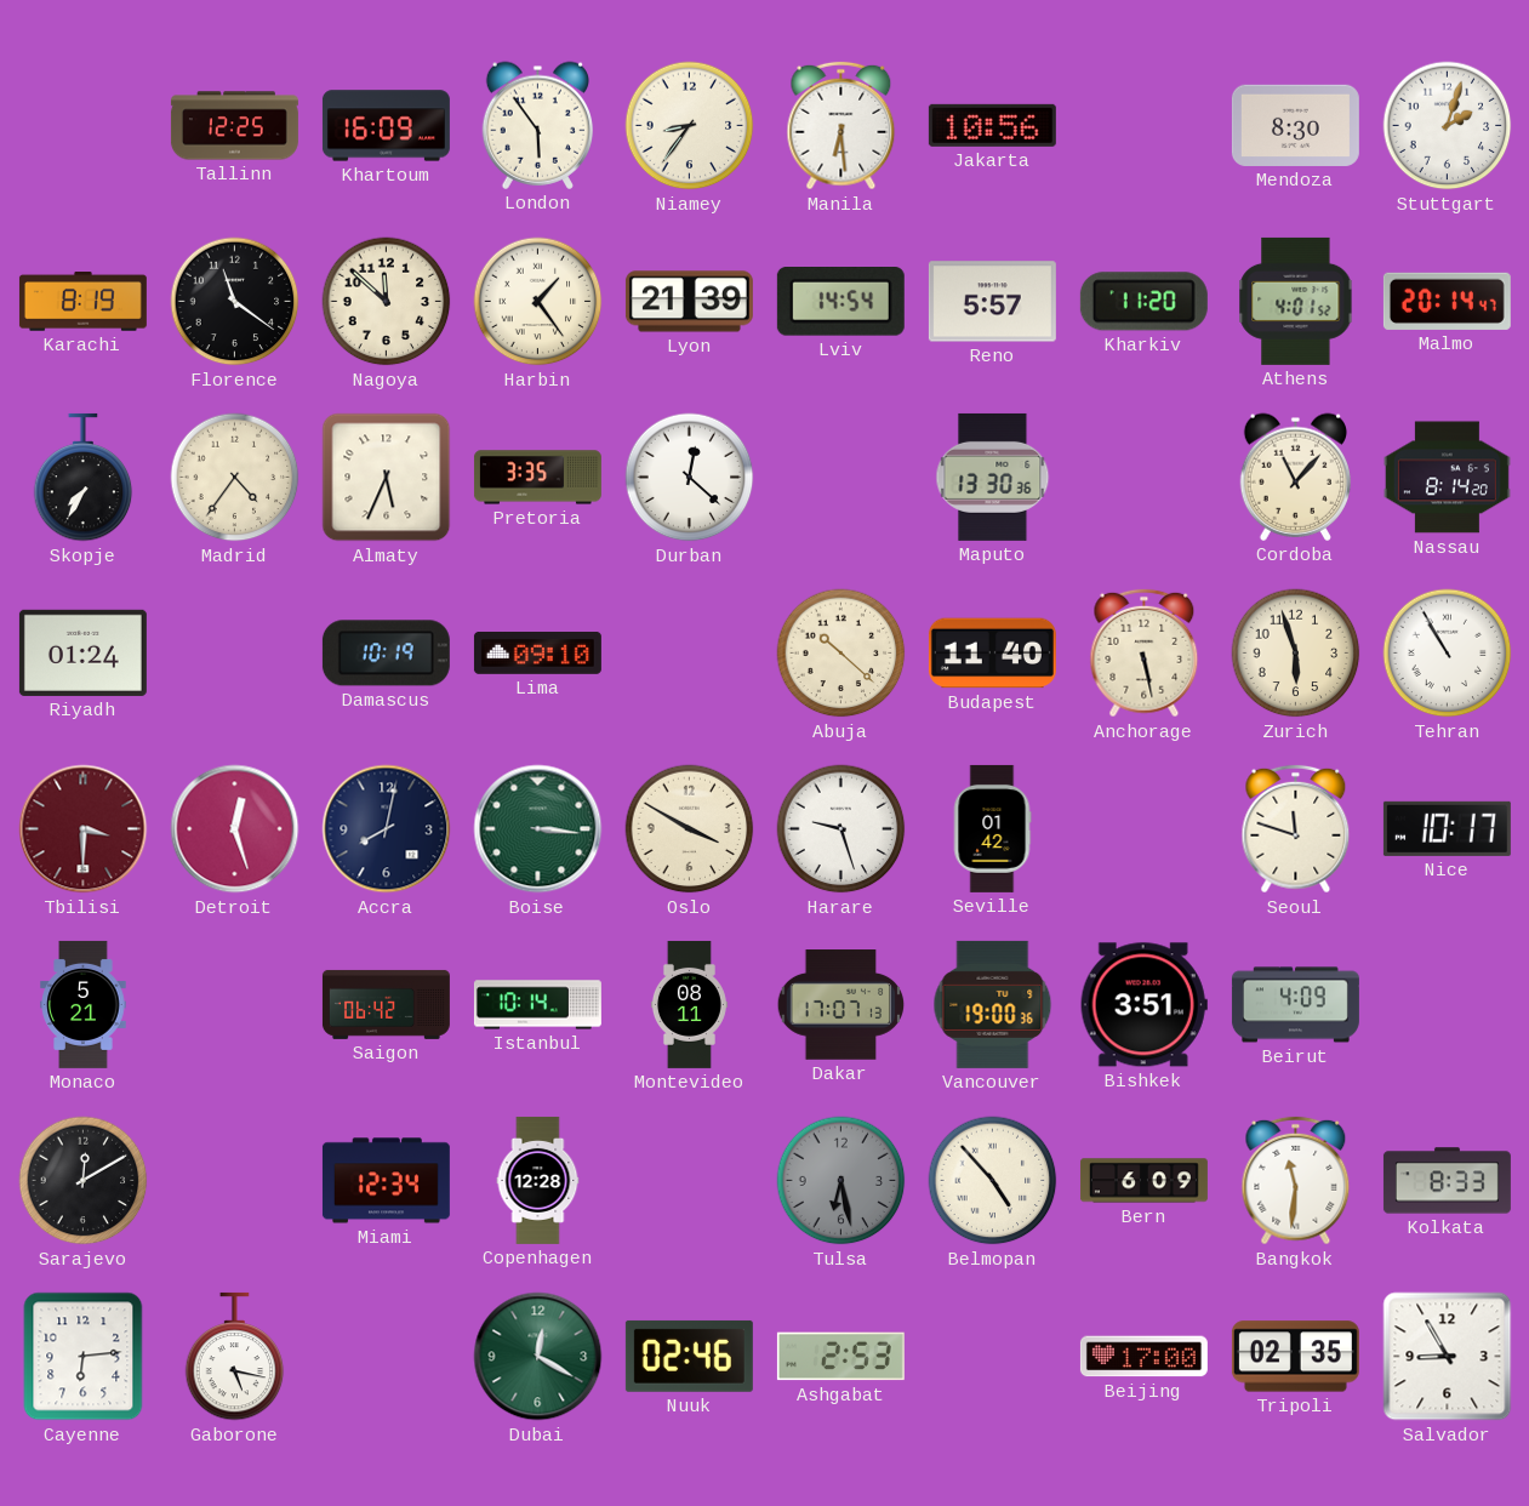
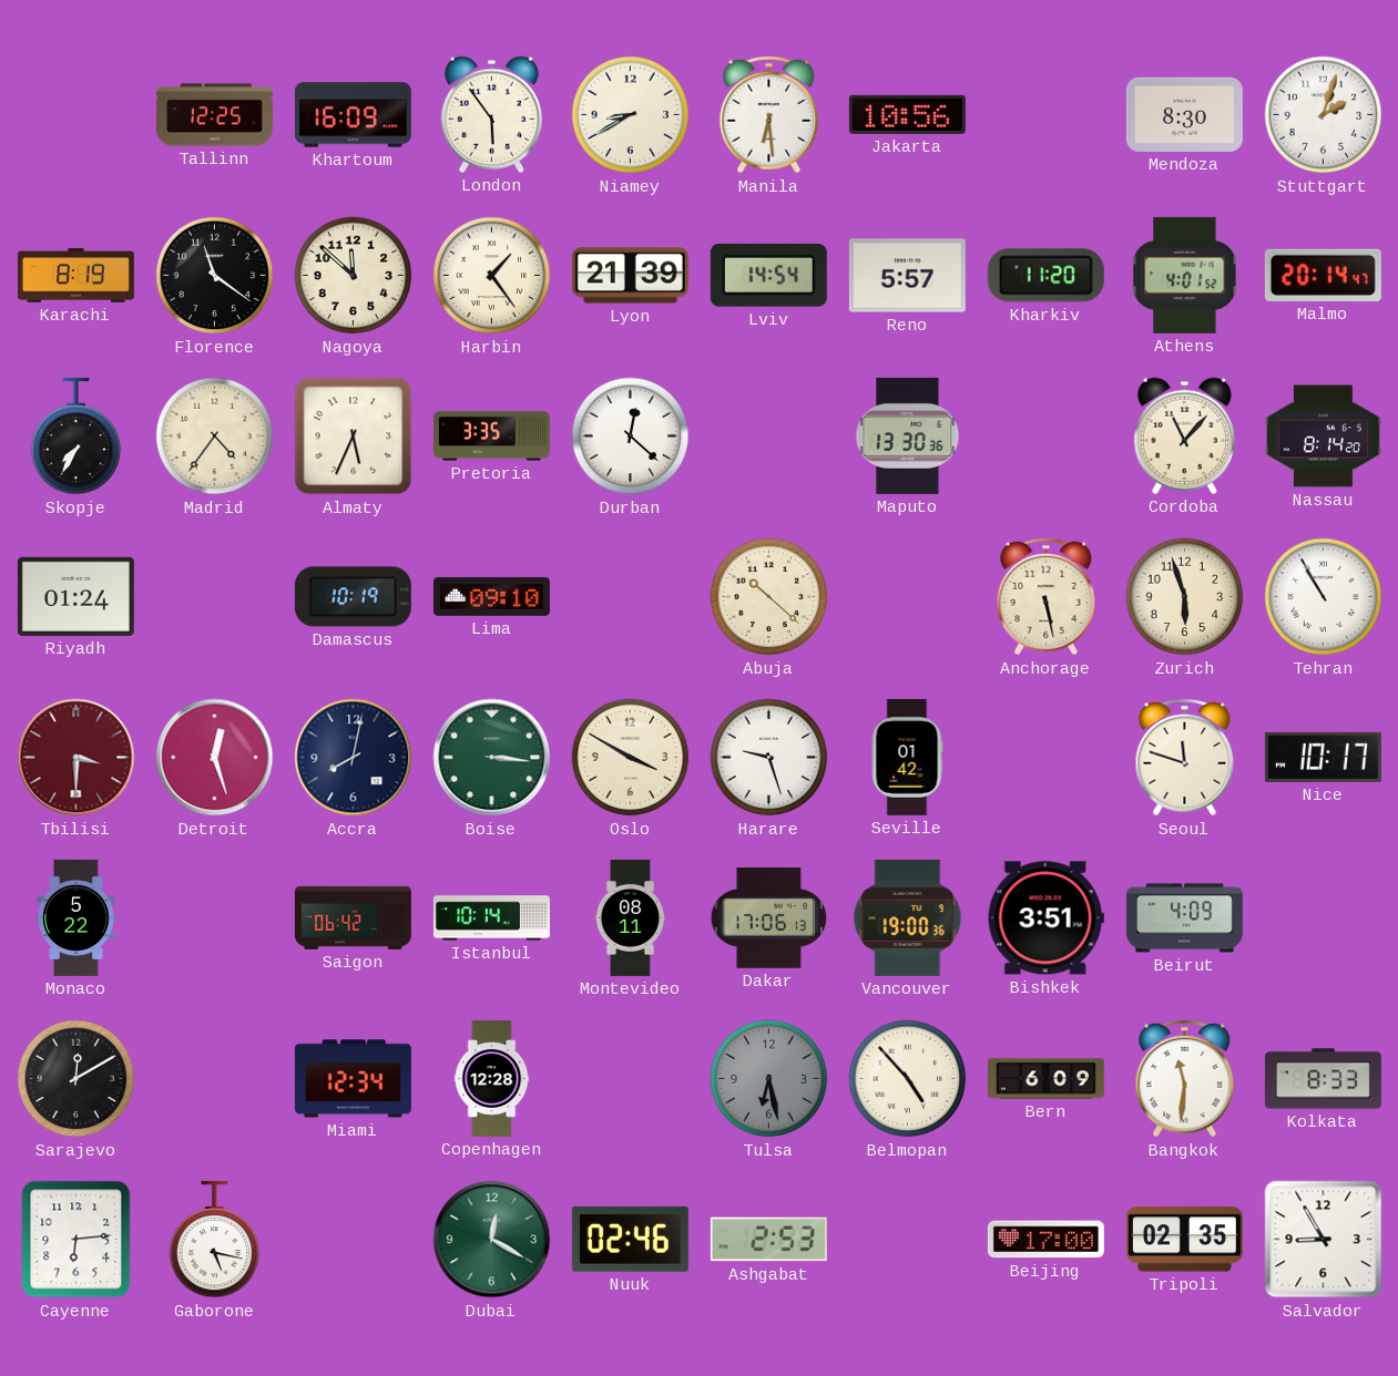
Niamey: 8:36 -> 8:40 (631, 115)
Budapest: 11:40 -> none (992, 654)
Monaco: 5:21 -> 5:22 (76, 917)
Dakar: 17:07 -> 17:06 (769, 918)
